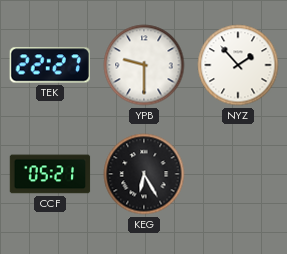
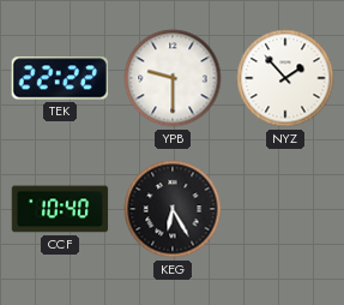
TEK: 22:27 -> 22:22 (59, 78)
CCF: 05:21 -> 10:40 (60, 209)
